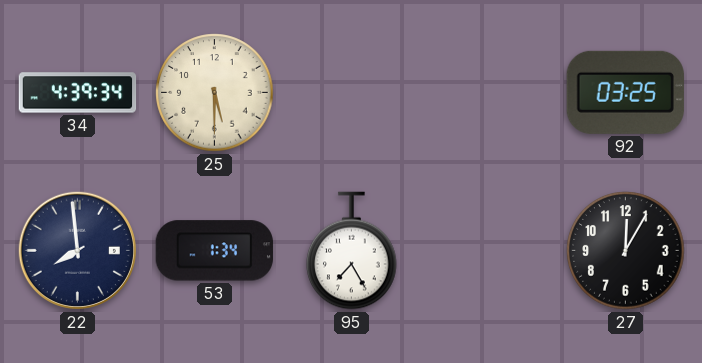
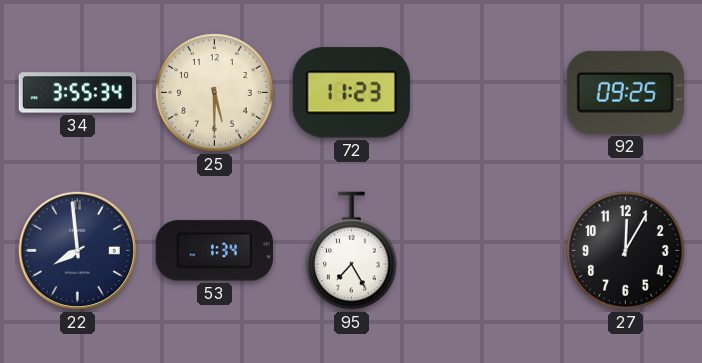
34: 4:39 -> 3:55 (78, 93)
72: none -> 11:23 (351, 93)
92: 03:25 -> 09:25 (625, 92)
